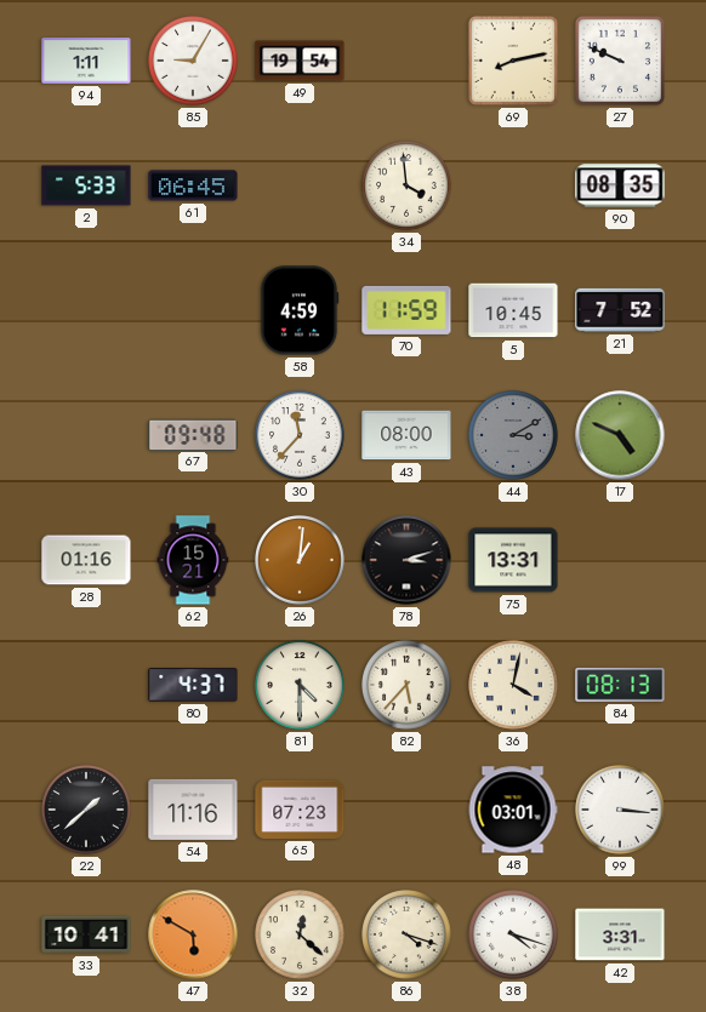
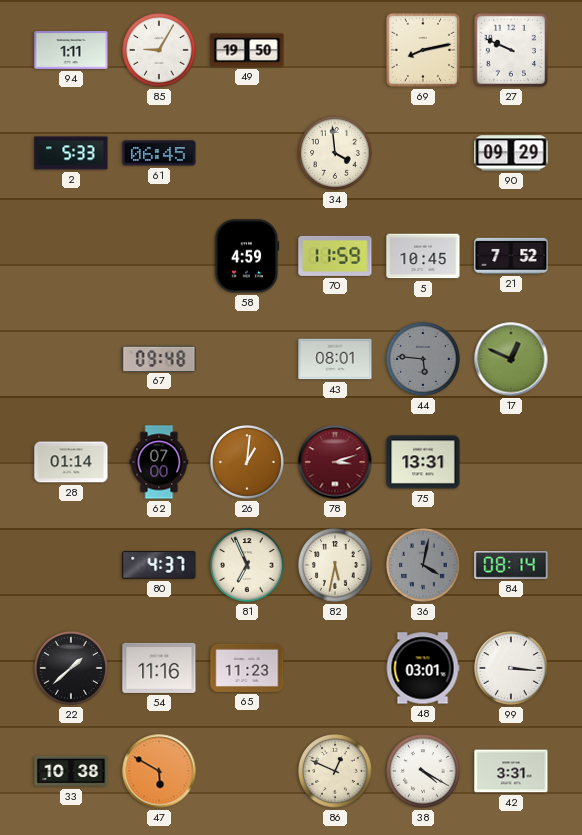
49: 19:54 -> 19:50 (247, 50)
90: 08:35 -> 09:29 (511, 153)
30: 11:37 -> none (301, 436)
43: 08:00 -> 08:01 (335, 359)
44: 3:10 -> 5:46 (424, 360)
17: 4:49 -> 12:49 (511, 359)
28: 01:16 -> 01:14 (71, 462)
62: 15:21 -> 07:00 (159, 462)
78 dial: black -> burgundy (335, 462)
81: 4:30 -> 6:56 (248, 566)
82: 5:37 -> 5:32 (336, 566)
36 dial: cream -> grey (424, 566)
84: 08:13 -> 08:14 (511, 566)
65: 07:23 -> 11:23 (247, 668)
33: 10:41 -> 10:38 (71, 771)
32: 12:22 -> none (301, 936)
86: 4:18 -> 12:49 (336, 772)
38: 4:18 -> 4:20 (424, 772)
